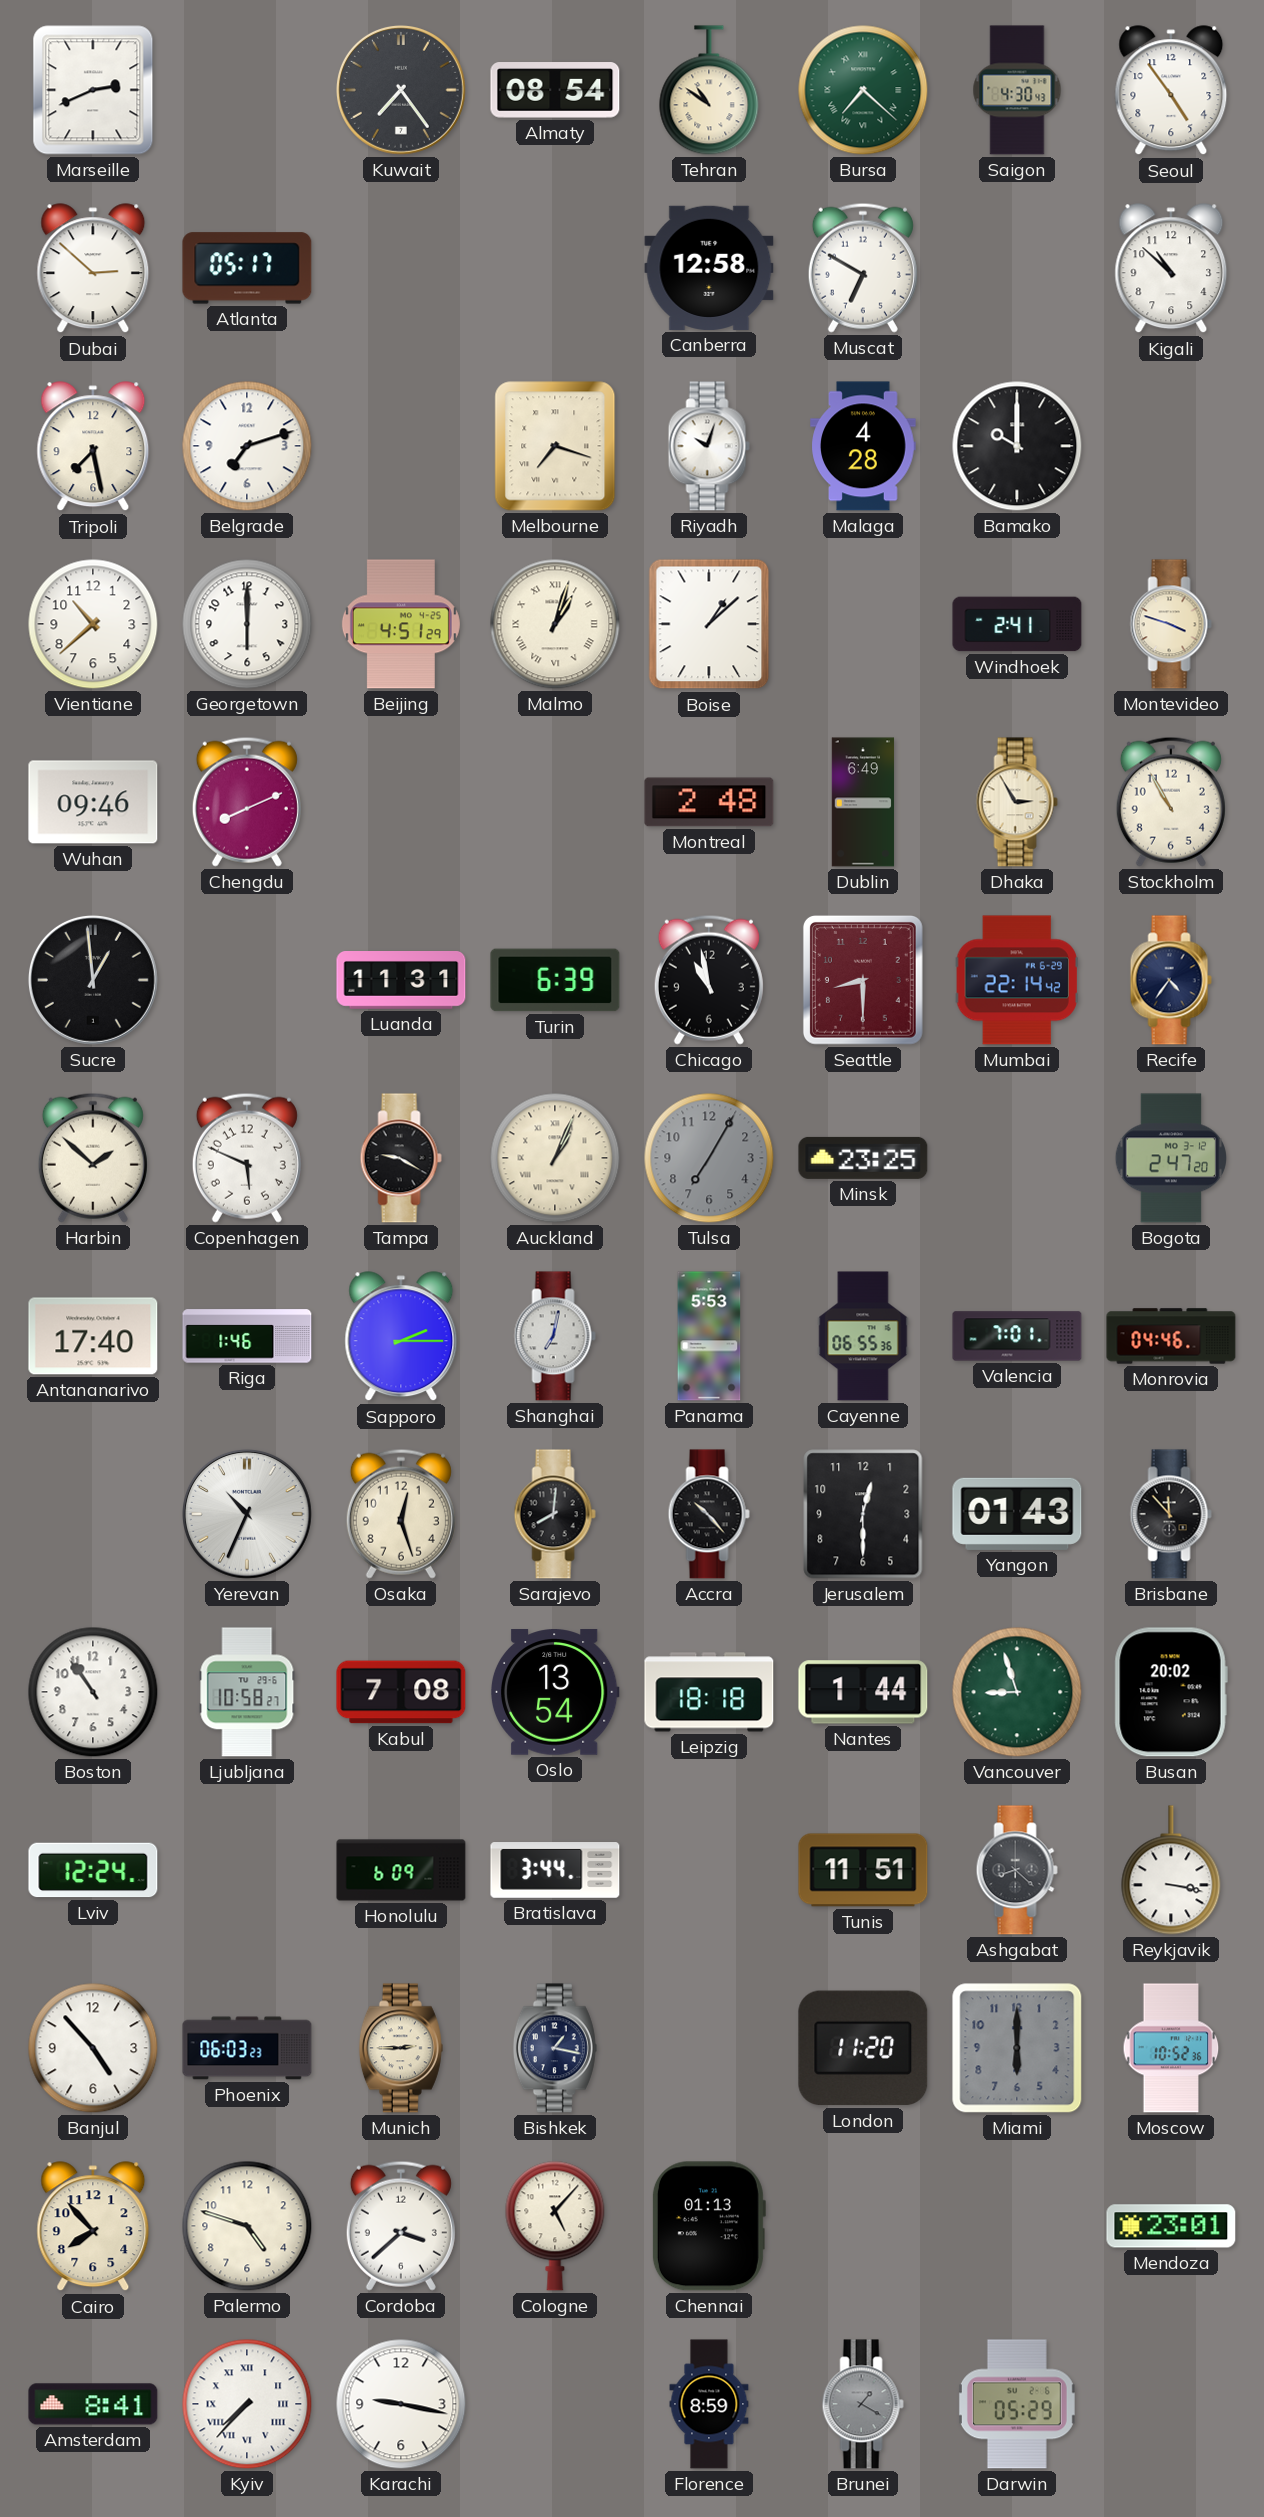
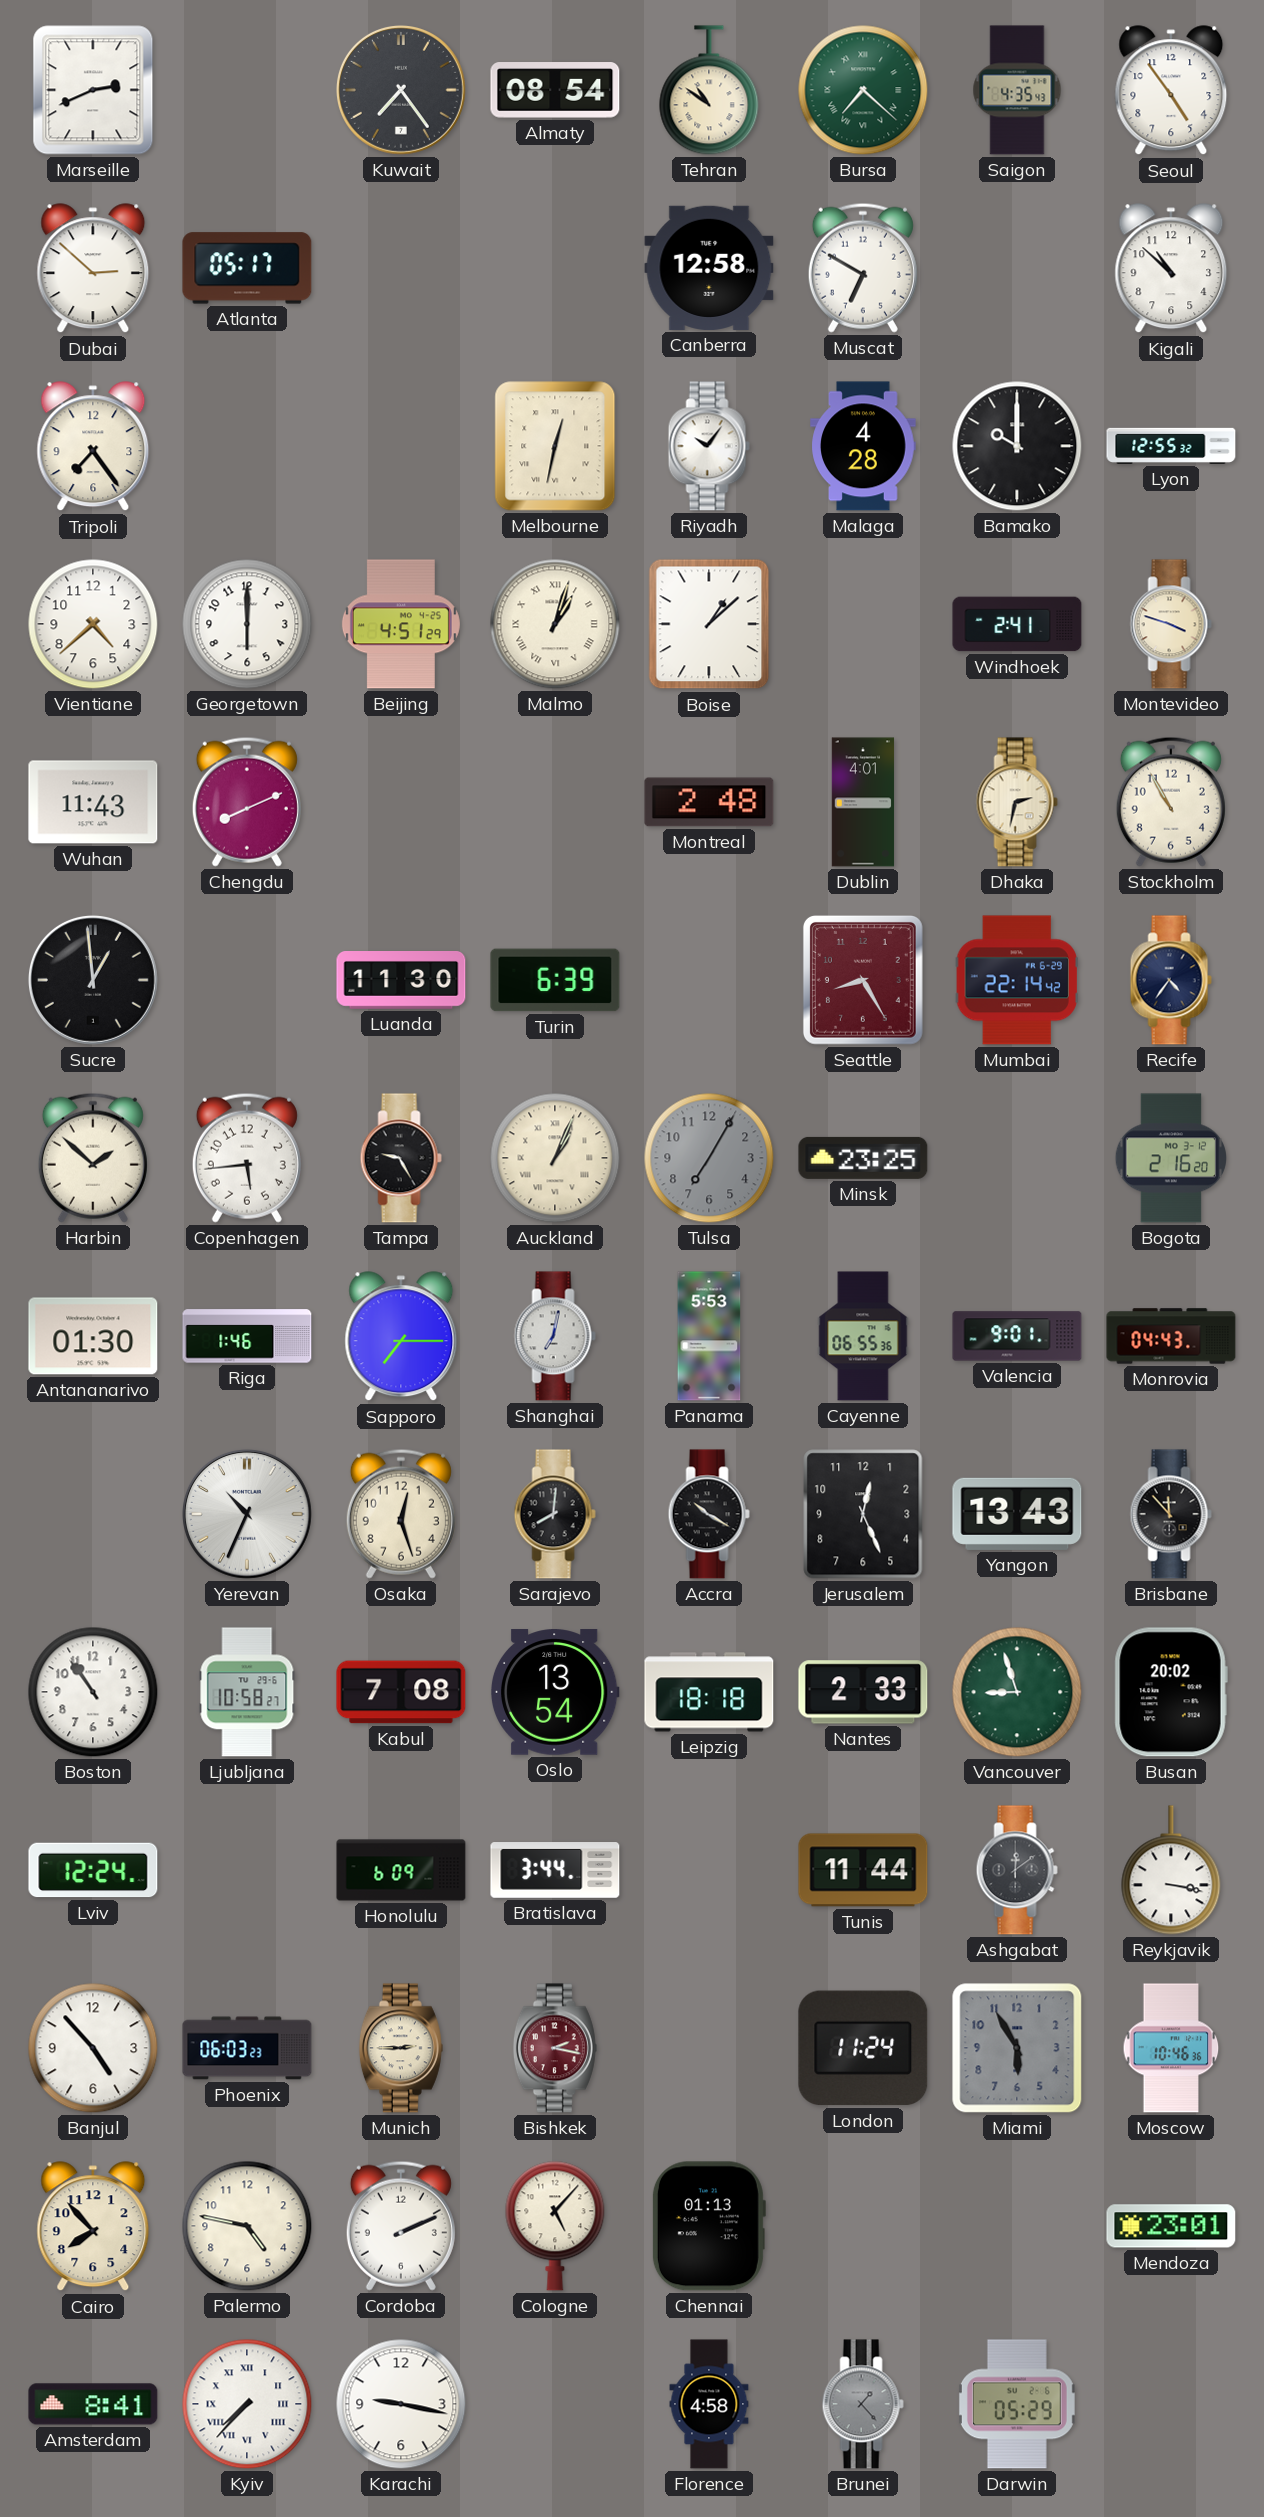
Saigon: 4:30 -> 4:35 (1017, 90)
Tripoli: 7:28 -> 7:24 (93, 447)
Belgrade: 7:12 -> none (247, 446)
Melbourne: 7:18 -> 12:32 (555, 446)
Riyadh: 10:03 -> 10:06 (709, 446)
Lyon: none -> 12:55 (1171, 446)
Vientiane: 10:38 -> 4:38 (93, 624)
Wuhan: 09:46 -> 11:43 (93, 802)
Dublin: 6:49 -> 4:01 (863, 802)
Dhaka: 2:55 -> 2:32 (1017, 802)
Luanda: 11:31 -> 11:30 (401, 981)
Chicago: 10:58 -> none (709, 980)
Seattle: 8:30 -> 8:25 (863, 980)
Copenhagen: 5:49 -> 5:44 (247, 1158)
Tampa: 9:20 -> 9:25 (401, 1158)
Bogota: 2:47 -> 2:16 (1171, 1158)
Antananarivo: 17:40 -> 01:30 (93, 1336)
Sapporo: 2:15 -> 7:15 (401, 1337)
Valencia: 7:01 -> 9:01 (1017, 1336)
Monrovia: 04:46 -> 04:43 (1171, 1336)
Accra: 10:23 -> 10:20 (709, 1514)
Jerusalem: 12:30 -> 12:26 (863, 1514)
Yangon: 01:43 -> 13:43 (1017, 1514)
Nantes: 1:44 -> 2:33 (863, 1692)
Tunis: 11:51 -> 11:44 (863, 1870)
Ashgabat: 8:22 -> 12:09 (1017, 1870)
Bishkek: 1:17 -> 2:17 (555, 2048)
Bishkek dial: navy -> burgundy (555, 2048)
London: 11:20 -> 11:24 (863, 2048)
Miami: 6:00 -> 5:55 (1017, 2048)
Moscow: 10:52 -> 10:46 (1171, 2048)
Palermo: 4:48 -> 4:47 (247, 2226)
Cordoba: 3:38 -> 2:11 (401, 2226)
Florence: 8:59 -> 4:58 (709, 2404)
Brunei: 1:20 -> 1:23 (863, 2404)
